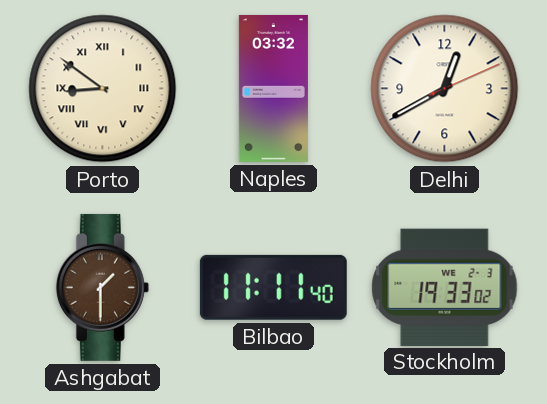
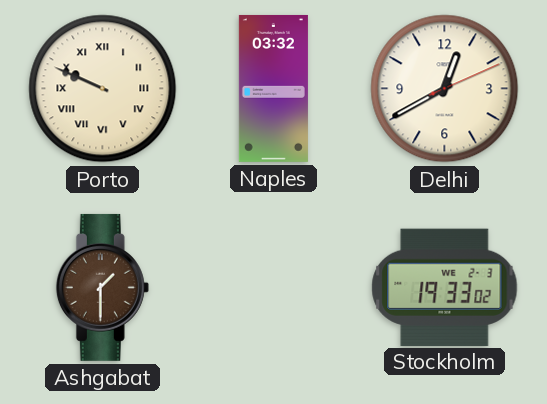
Porto: 8:51 -> 9:49 (103, 89)
Bilbao: 11:11 -> none (273, 287)
